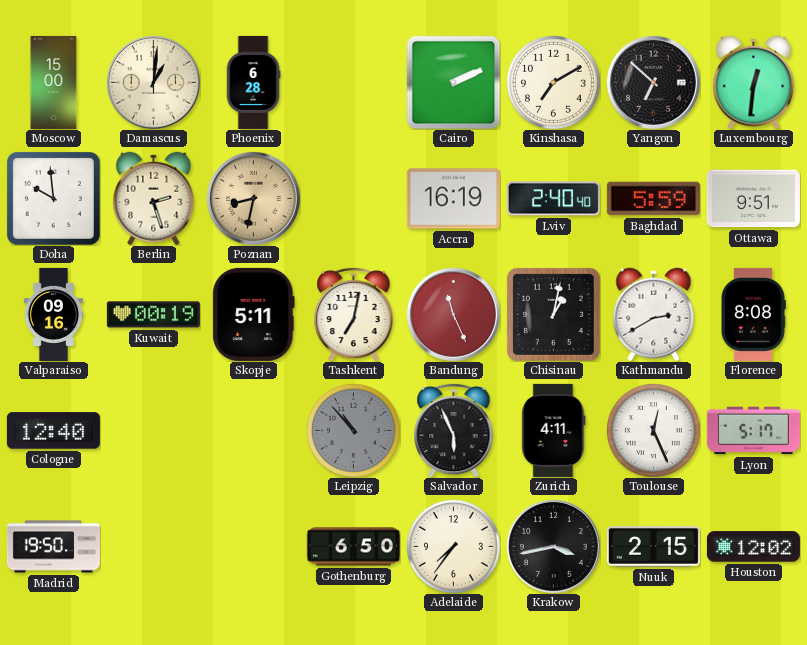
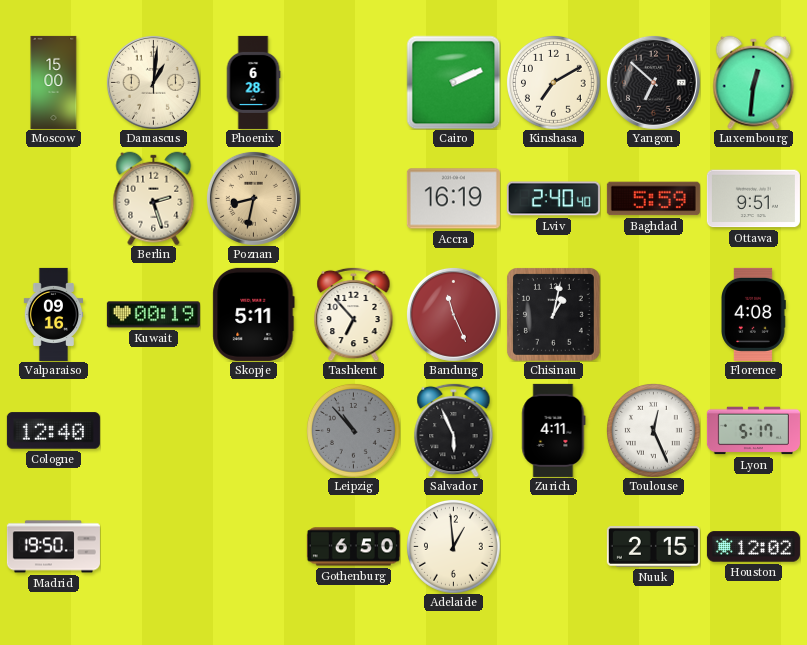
Doha: 9:59 -> none (53, 198)
Tashkent: 7:02 -> 6:53 (354, 314)
Kathmandu: 2:40 -> none (654, 314)
Florence: 8:08 -> 4:08 (754, 314)
Adelaide: 7:36 -> 12:59 (454, 547)
Krakow: 3:43 -> none (553, 546)
